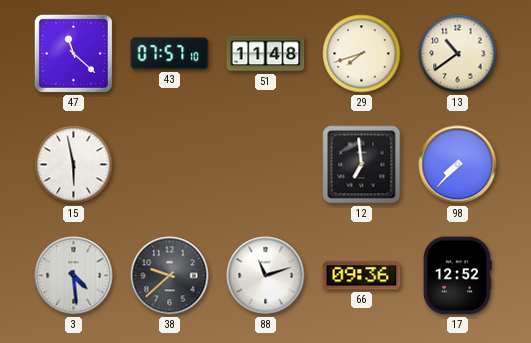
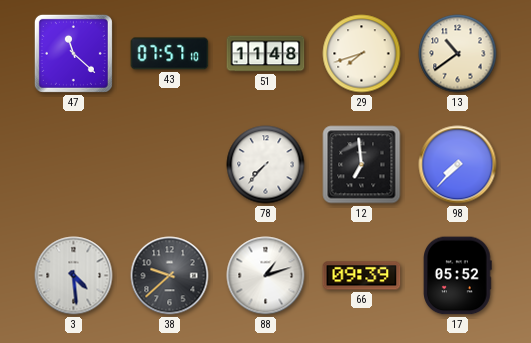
15: 5:58 -> none (74, 165)
78: none -> 7:37 (266, 165)
88: 11:12 -> 1:12 (266, 276)
66: 09:36 -> 09:39 (362, 276)
17: 12:52 -> 05:52 (458, 276)
